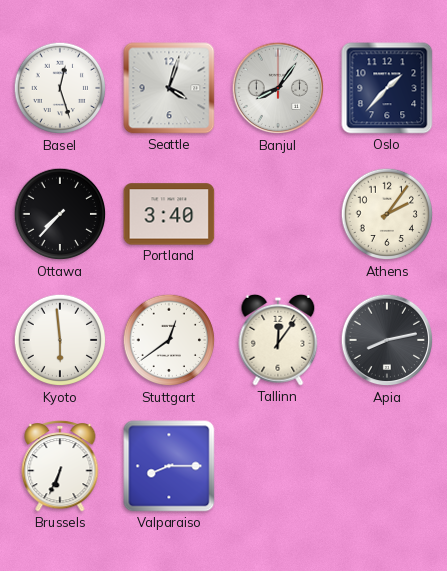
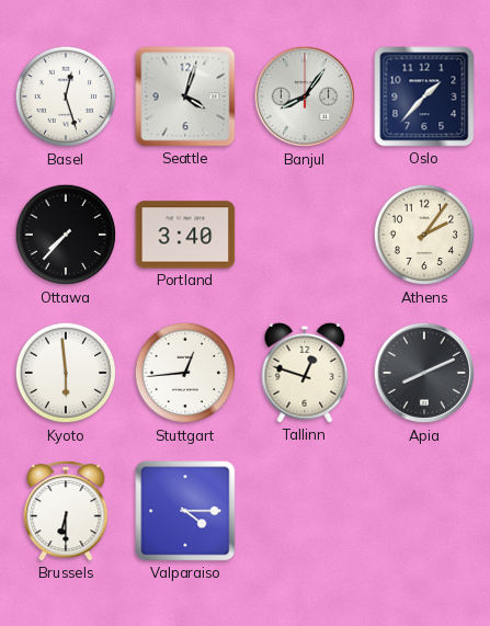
Stuttgart: 12:39 -> 12:44 (185, 373)
Tallinn: 12:06 -> 12:48 (305, 373)
Apia: 8:13 -> 8:11 (424, 373)
Brussels: 6:34 -> 6:30 (66, 511)
Valparaiso: 8:15 -> 4:15 (185, 511)
